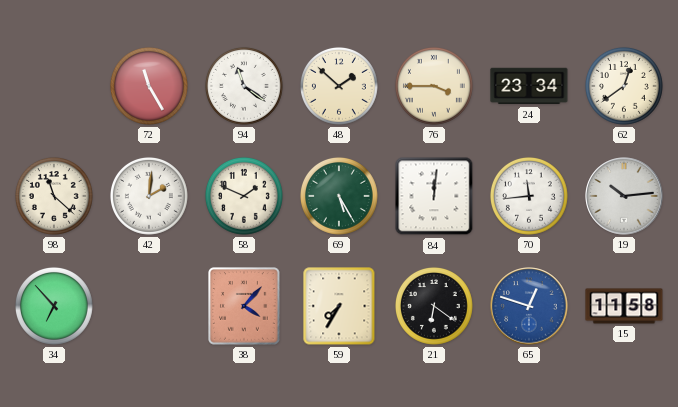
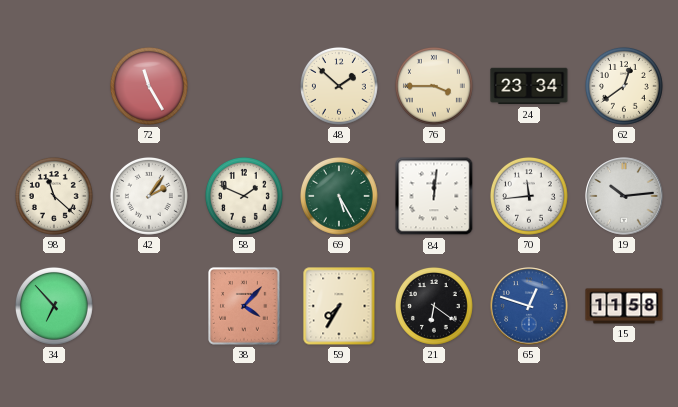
94: 11:21 -> none (244, 86)
42: 2:01 -> 2:06 (149, 196)
